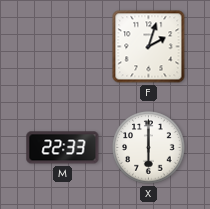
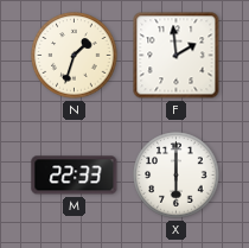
N: none -> 1:33 (75, 56)
F: 2:03 -> 1:59 (177, 56)
